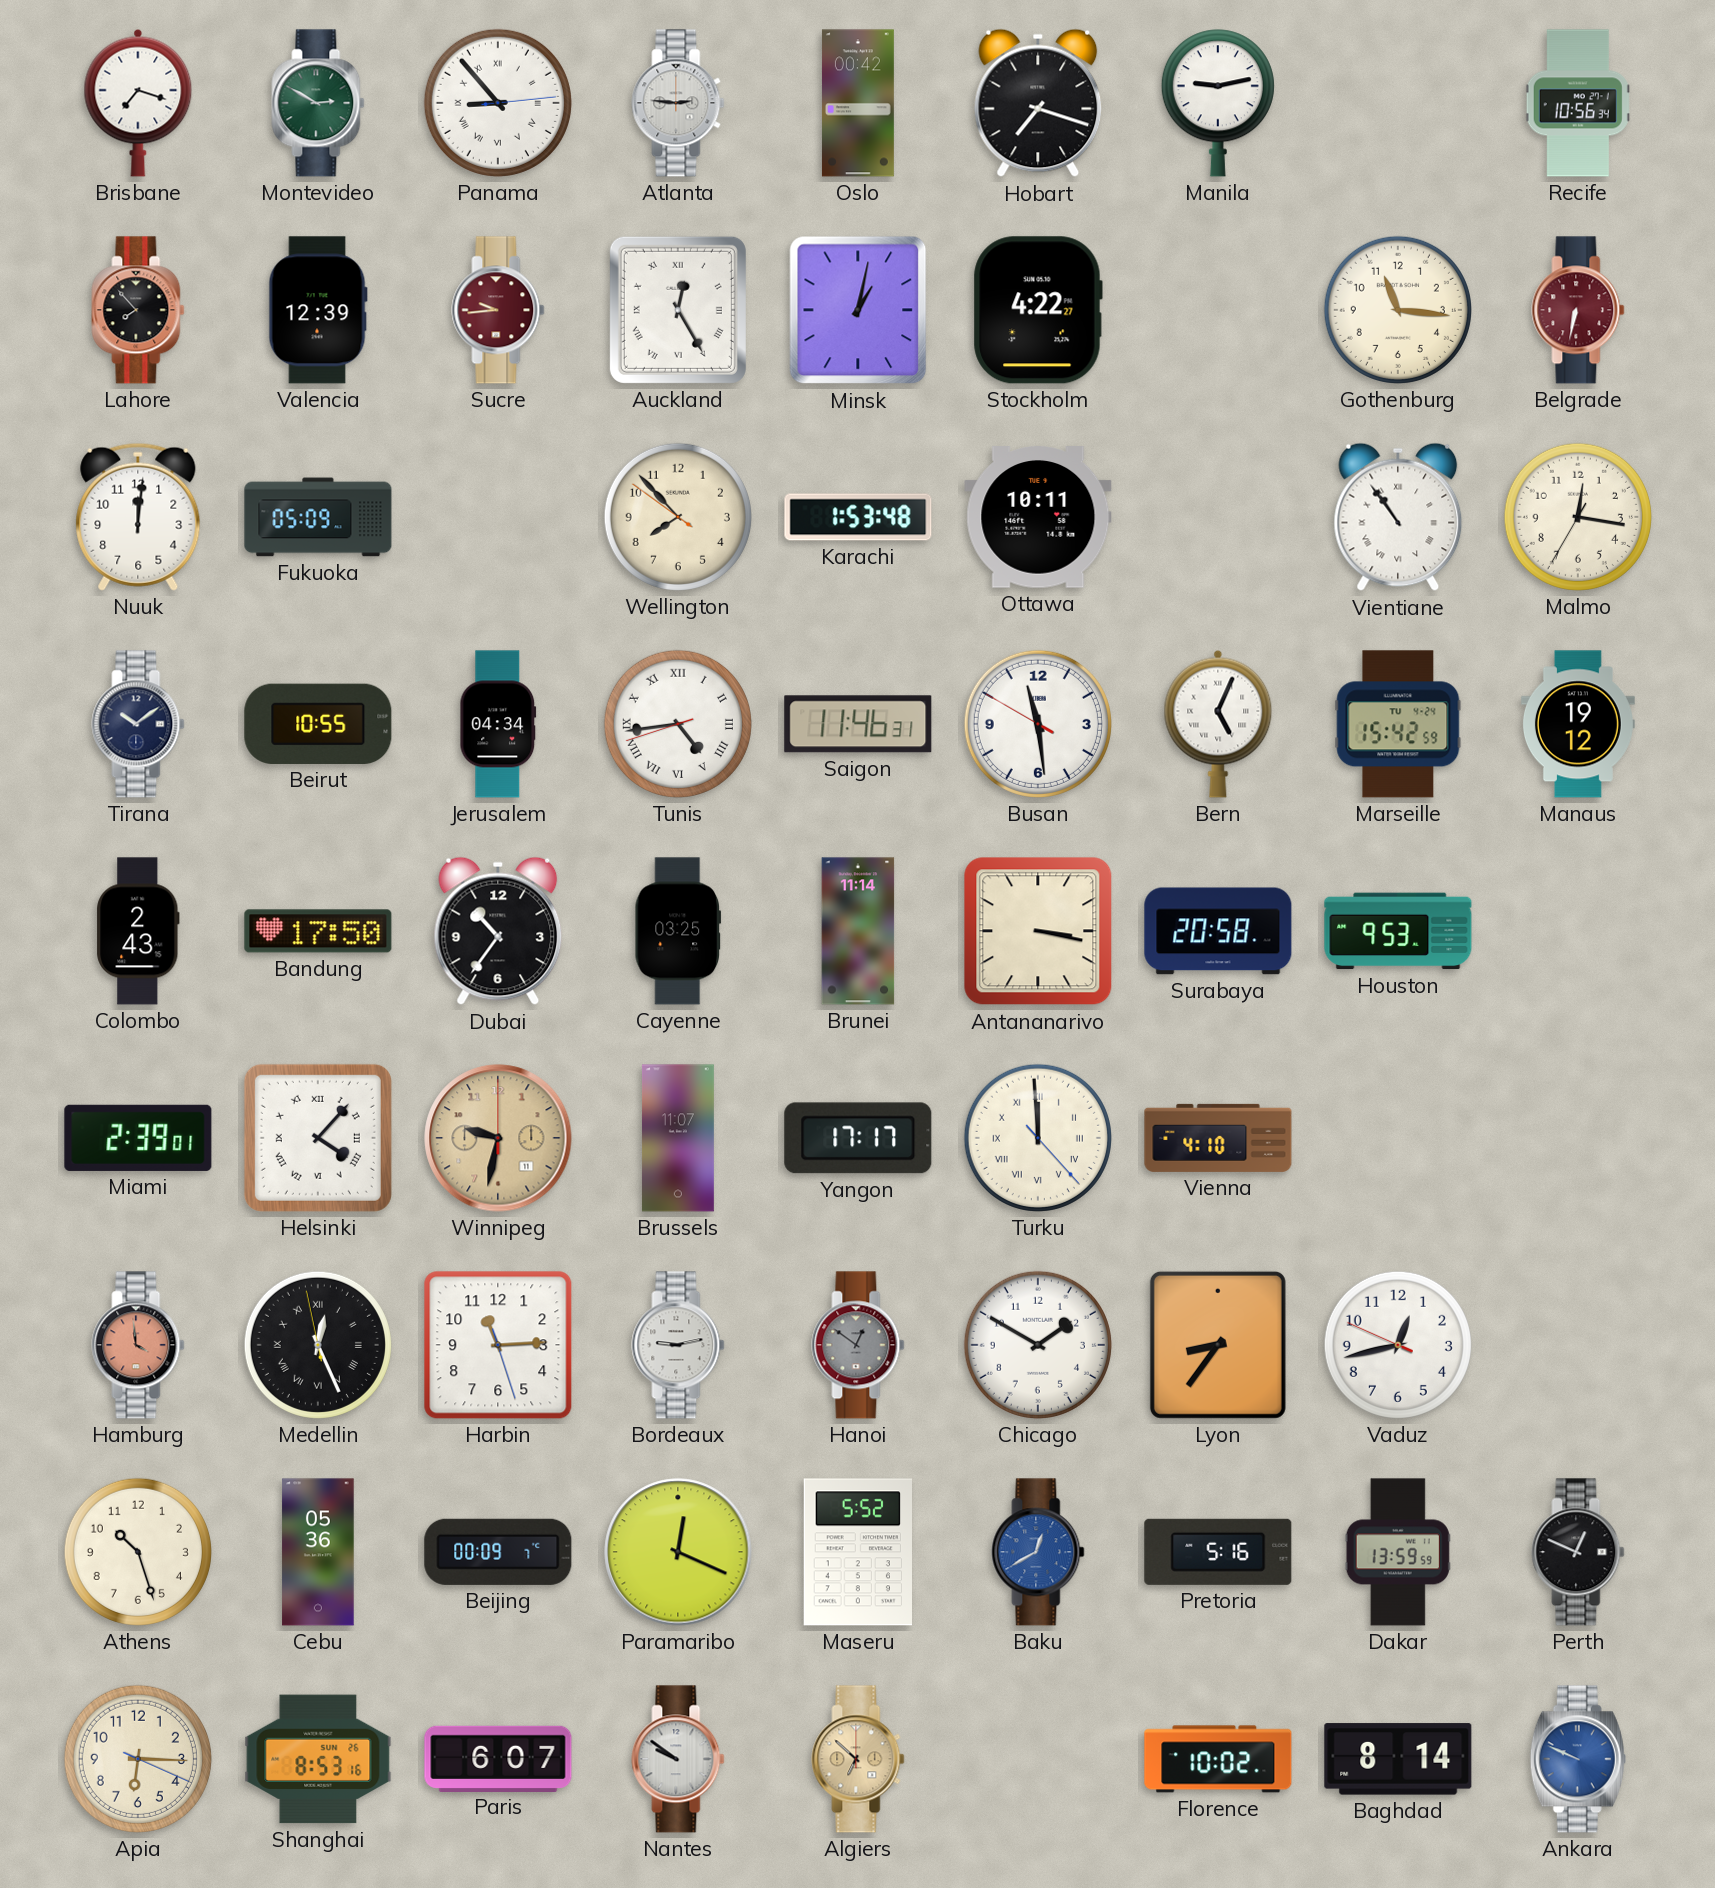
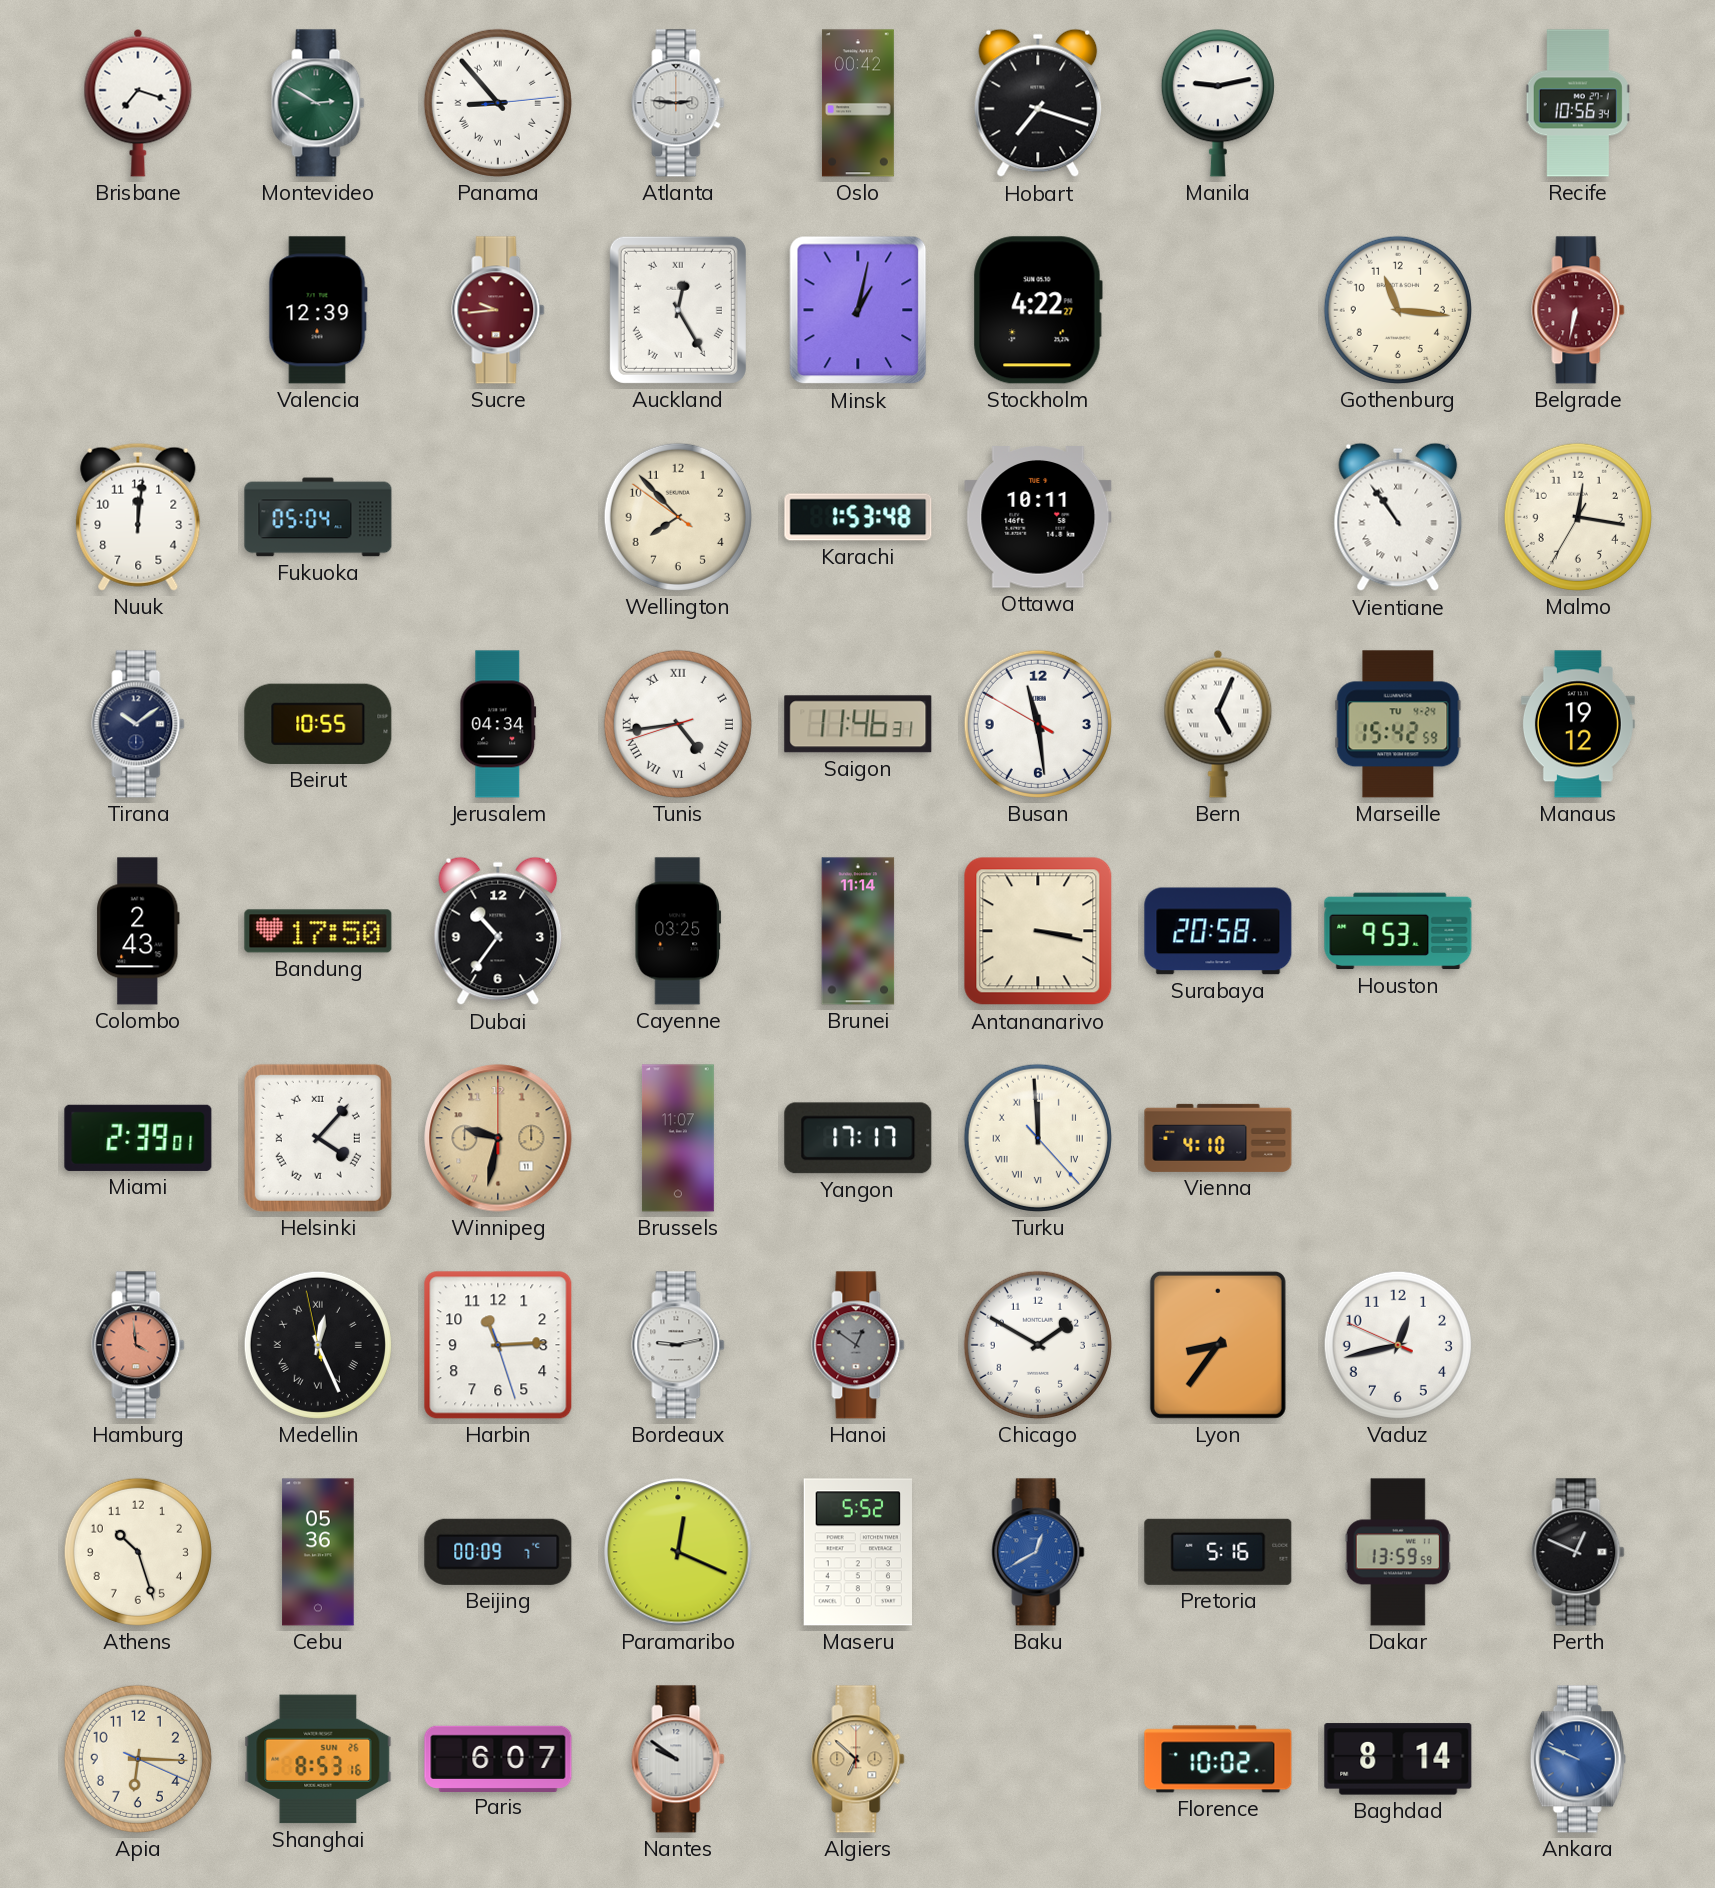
Lahore: 7:53 -> none (138, 310)
Fukuoka: 05:09 -> 05:04 (318, 517)
